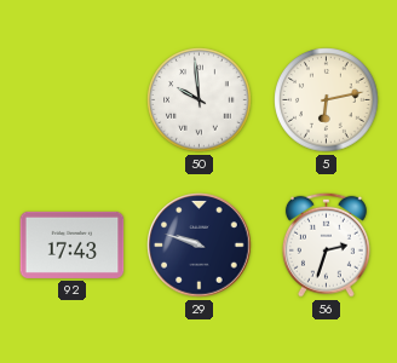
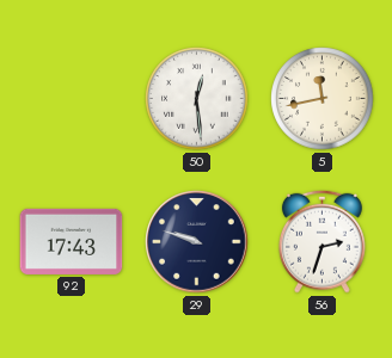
50: 9:59 -> 12:29 (197, 99)
5: 6:13 -> 11:43 (323, 99)
